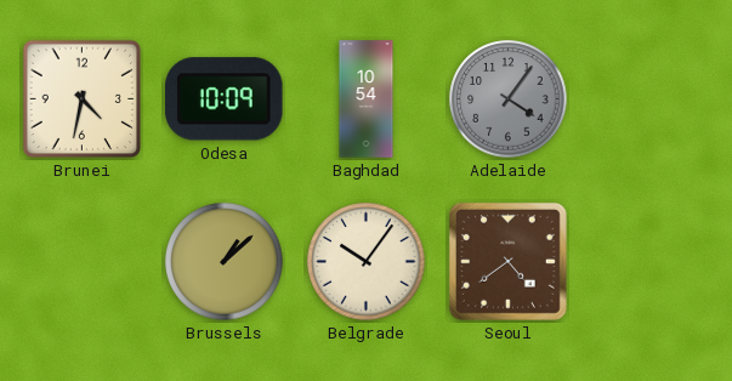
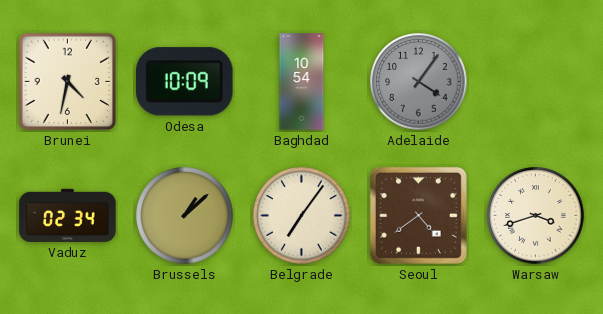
Vaduz: none -> 02:34 (68, 215)
Belgrade: 10:06 -> 7:06 (302, 216)
Warsaw: none -> 3:42 (536, 216)
